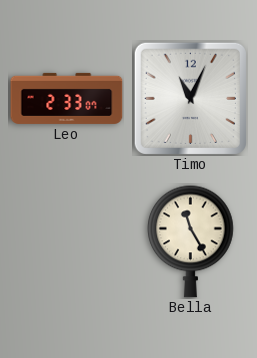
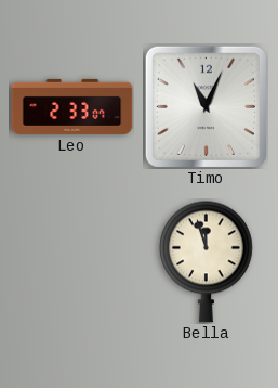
Bella: 11:25 -> 11:57 (207, 261)
